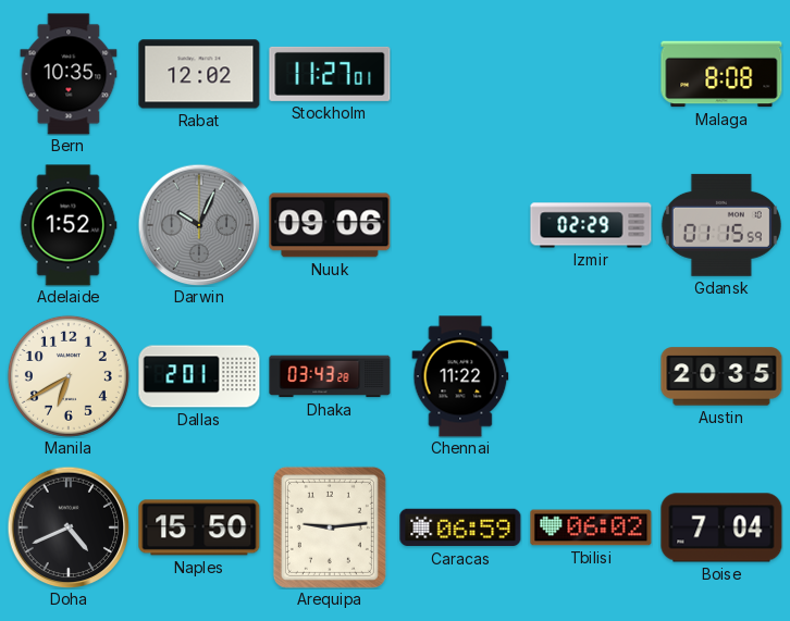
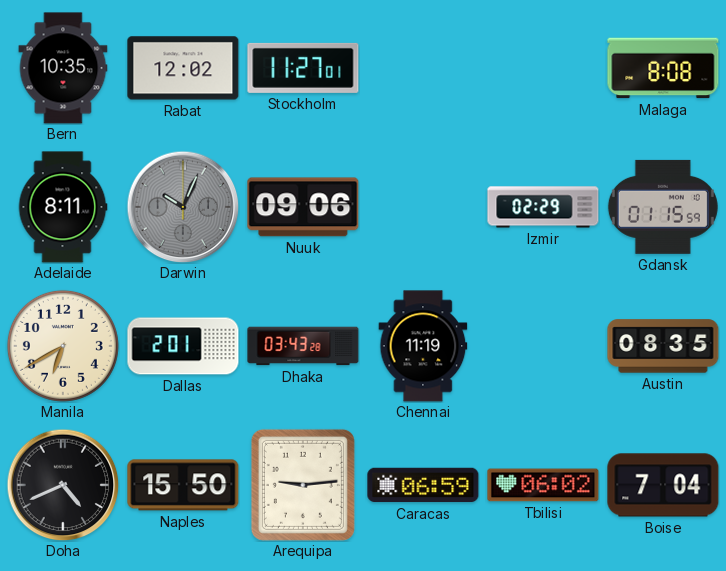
Adelaide: 1:52 -> 8:11 (63, 207)
Chennai: 11:22 -> 11:19 (423, 346)
Austin: 20:35 -> 08:35 (663, 346)
